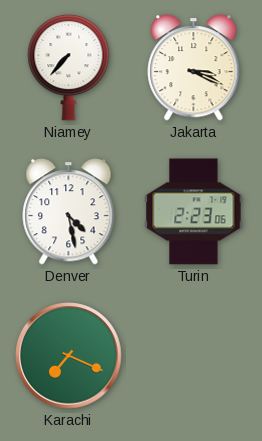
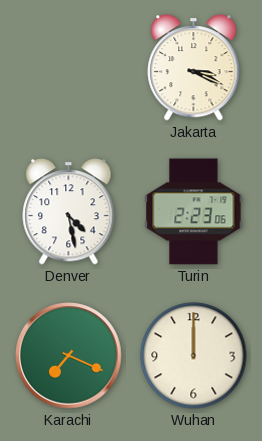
Niamey: 7:37 -> none (69, 67)
Wuhan: none -> 12:00 (194, 356)
